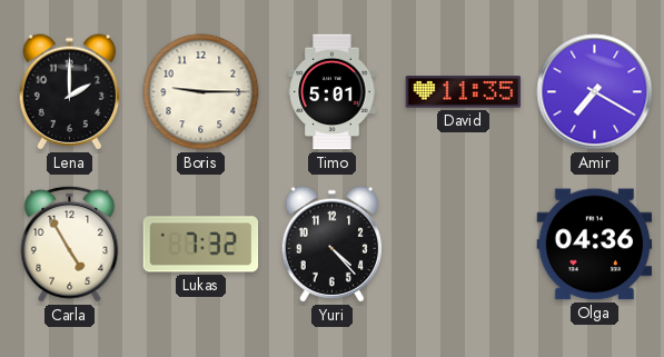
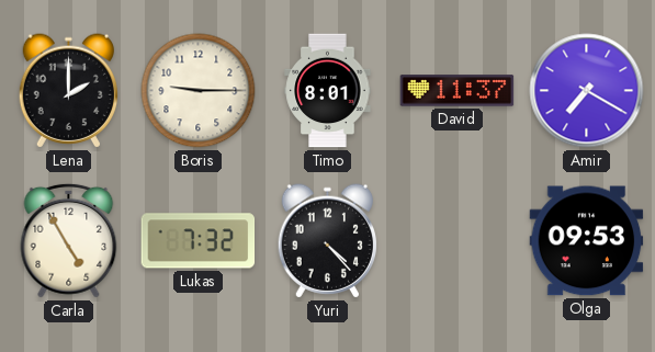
Timo: 5:01 -> 8:01 (328, 91)
David: 11:35 -> 11:37 (458, 91)
Olga: 04:36 -> 09:53 (587, 241)
